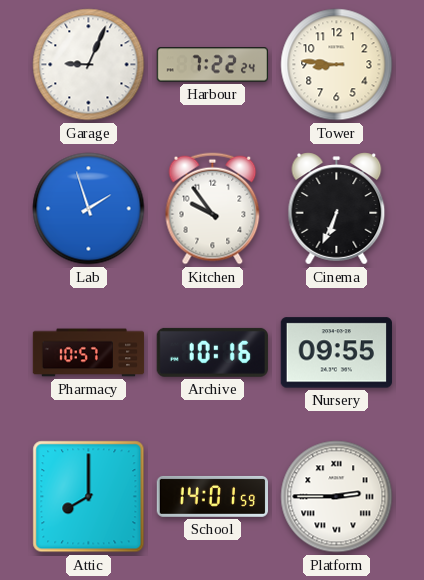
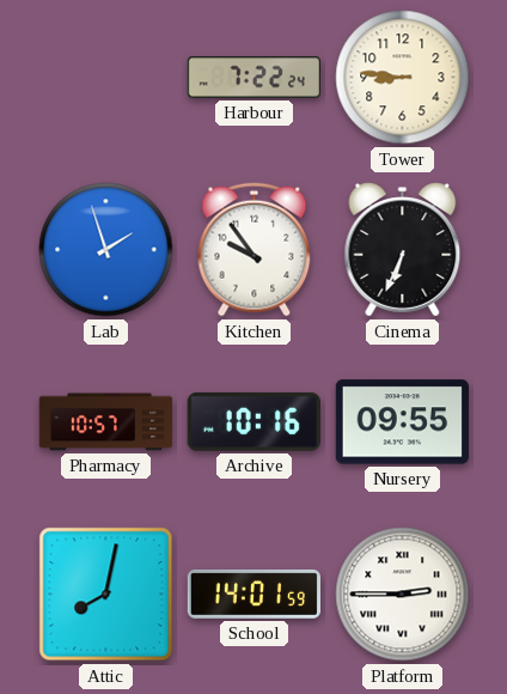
Garage: 9:04 -> none (89, 65)
Attic: 8:00 -> 8:02 (106, 595)
